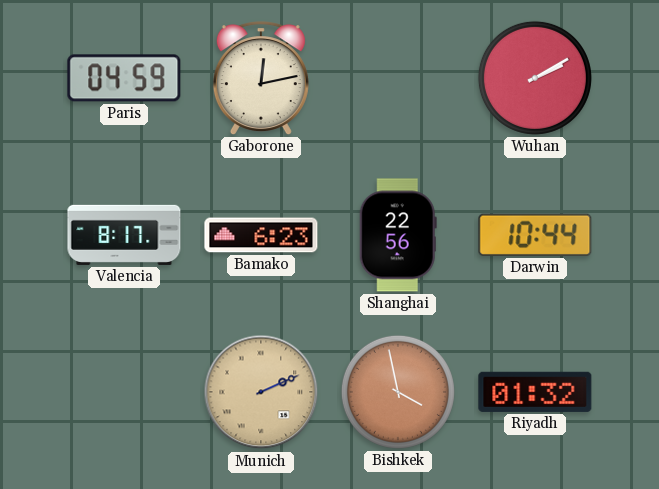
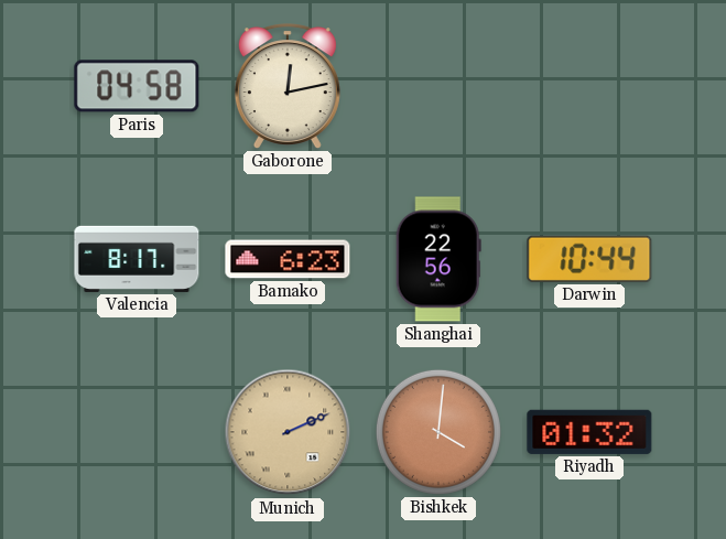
Paris: 04:59 -> 04:58 (137, 86)
Wuhan: 2:10 -> none (535, 78)
Bishkek: 3:58 -> 4:01 (438, 432)
